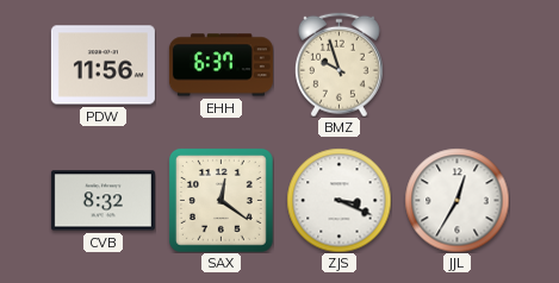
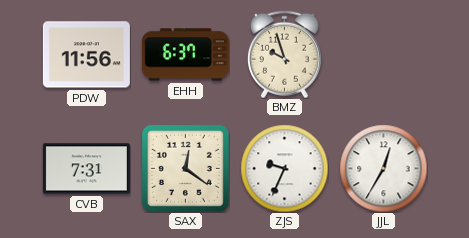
CVB: 8:32 -> 7:31 (86, 169)
ZJS: 3:19 -> 9:34 (284, 168)
